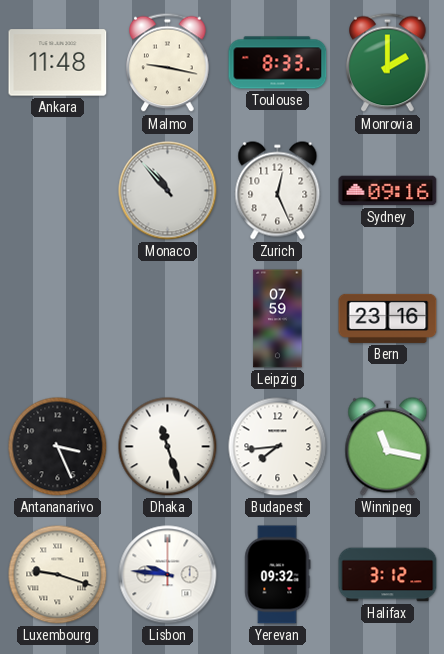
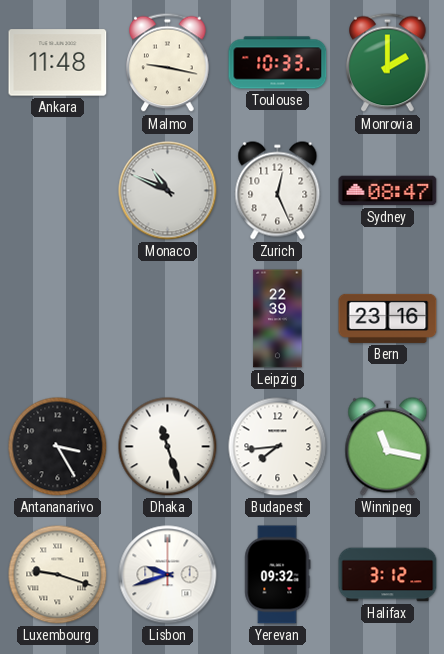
Toulouse: 8:33 -> 10:33 (278, 63)
Monaco: 10:53 -> 10:49 (168, 191)
Sydney: 09:16 -> 08:47 (388, 191)
Leipzig: 07:59 -> 22:39 (278, 319)
Antananarivo: 3:26 -> 3:25 (58, 447)
Lisbon: 9:46 -> 9:42 (168, 575)
